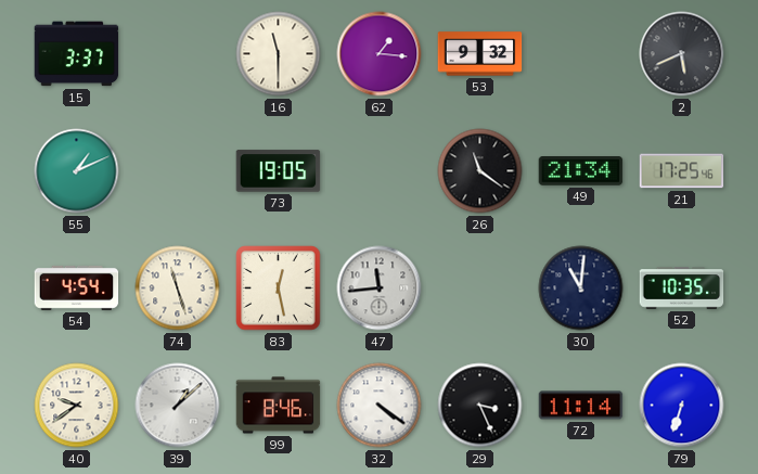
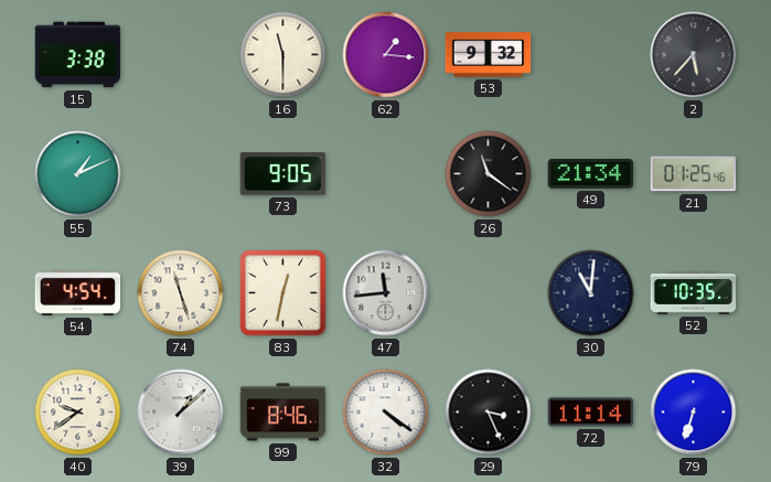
15: 3:37 -> 3:38 (78, 55)
2: 5:41 -> 5:37 (694, 55)
73: 19:05 -> 9:05 (283, 174)
21: 17:25 -> 01:25 (694, 174)
83: 12:28 -> 12:32 (283, 293)
